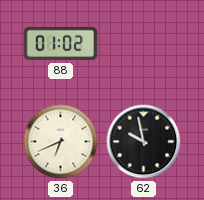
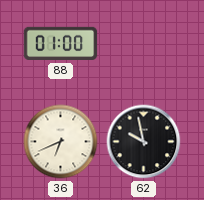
88: 01:02 -> 01:00 (61, 44)
